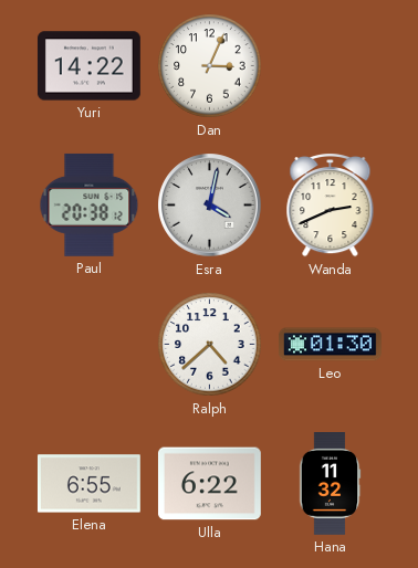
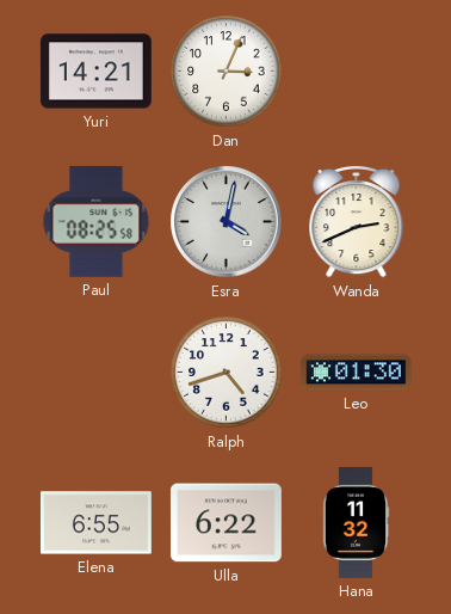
Yuri: 14:22 -> 14:21 (95, 72)
Paul: 20:38 -> 08:25 (97, 221)
Ralph: 4:38 -> 4:42 (227, 373)
